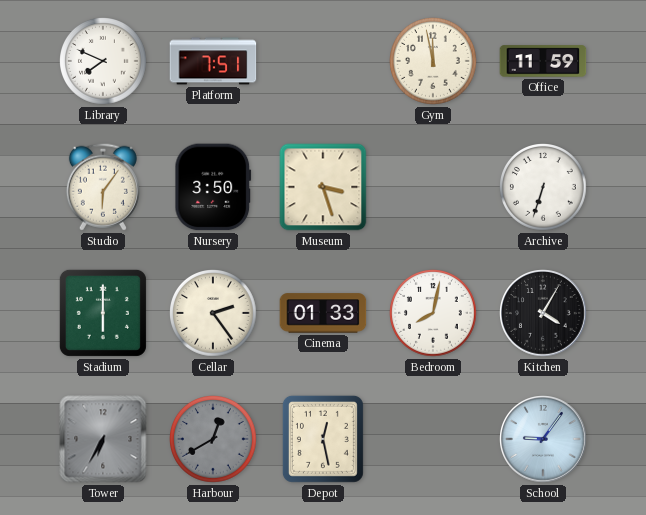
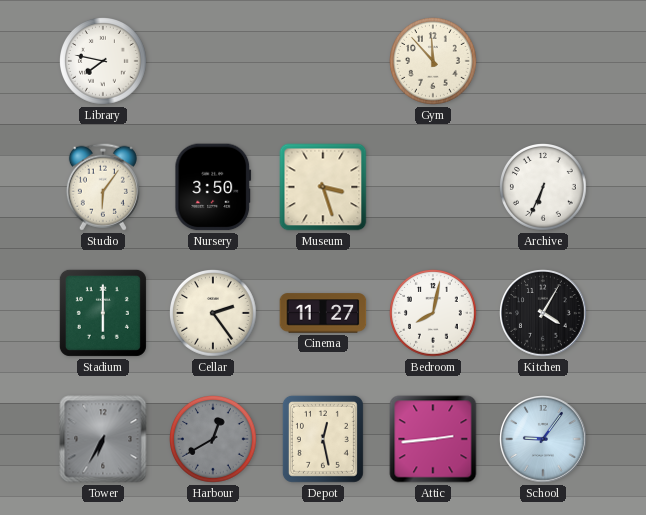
Library: 7:49 -> 7:47 (104, 62)
Platform: 7:51 -> none (213, 61)
Gym: 11:58 -> 11:53 (434, 62)
Office: 11:59 -> none (543, 61)
Archive: 6:33 -> 6:34 (544, 188)
Cinema: 01:33 -> 11:27 (323, 313)
Attic: none -> 2:44 (433, 439)
